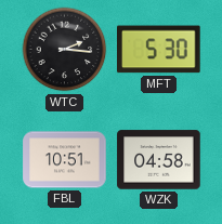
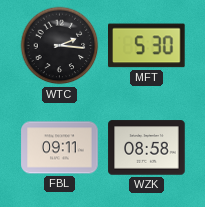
FBL: 10:51 -> 09:11 (60, 148)
WZK: 04:58 -> 08:58 (147, 148)
